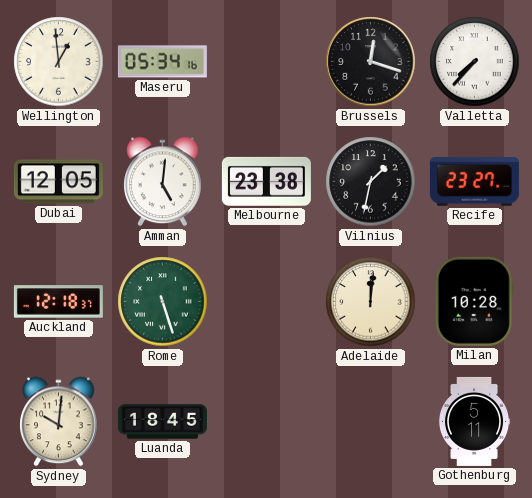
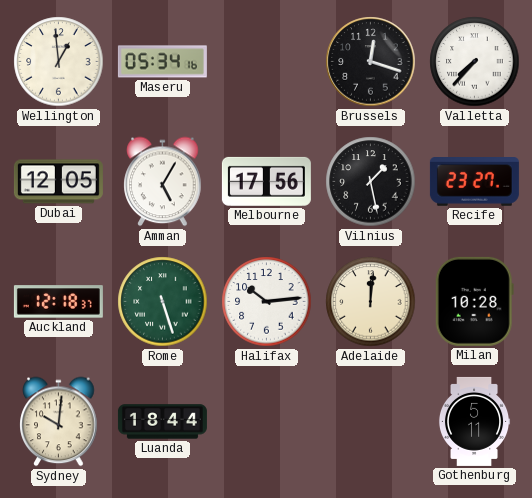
Amman: 5:01 -> 5:05 (163, 182)
Melbourne: 23:38 -> 17:56 (266, 181)
Vilnius: 1:32 -> 1:28 (371, 182)
Halifax: none -> 10:14 (267, 302)
Luanda: 18:45 -> 18:44 (162, 422)
